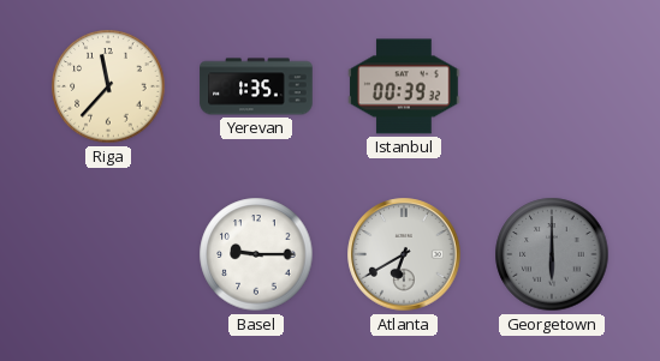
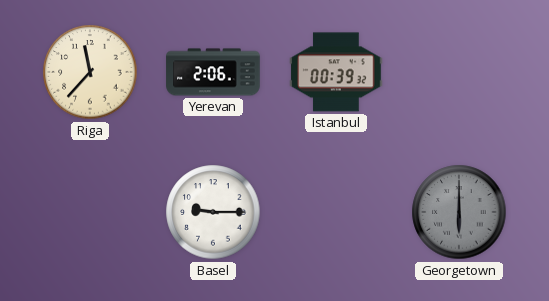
Yerevan: 1:35 -> 2:06 (213, 72)
Atlanta: 6:40 -> none (404, 254)
